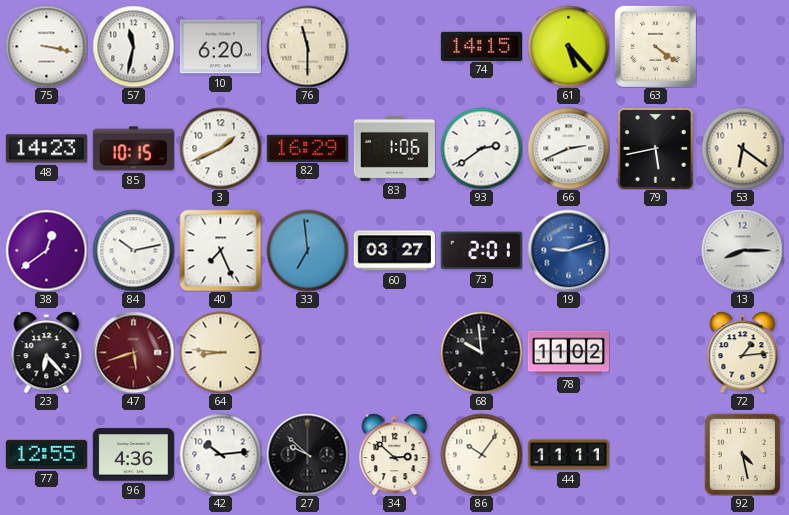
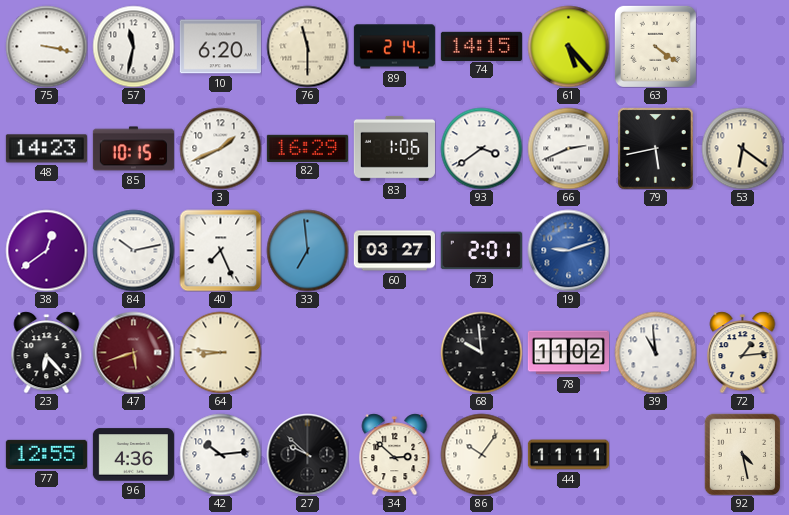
89: none -> 2:14 (394, 47)
93: 2:39 -> 3:39 (481, 148)
13: 8:15 -> none (742, 250)
39: none -> 10:59 (655, 352)
